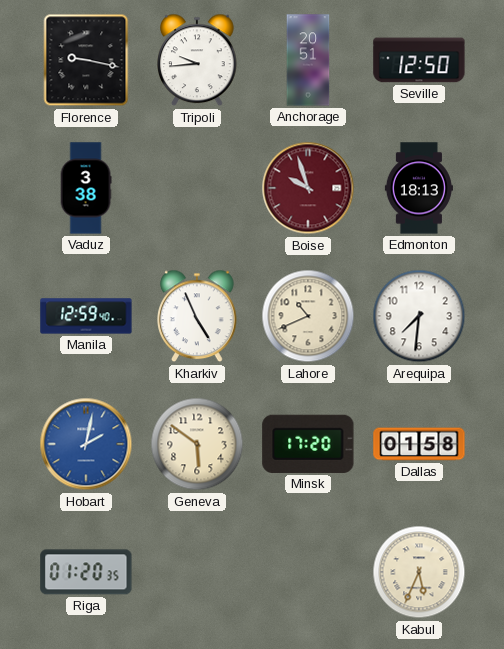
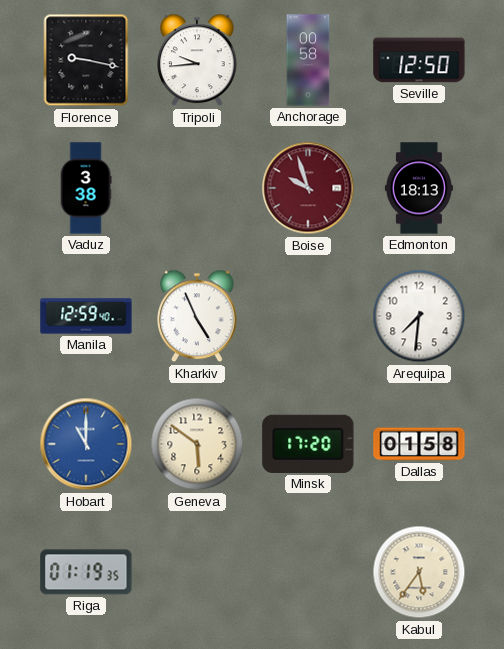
Anchorage: 20:51 -> 00:58 (308, 60)
Lahore: 10:41 -> none (308, 316)
Hobart: 2:02 -> 11:00 (86, 444)
Riga: 01:20 -> 01:19 (86, 572)
Kabul: 5:34 -> 5:36 (419, 572)
